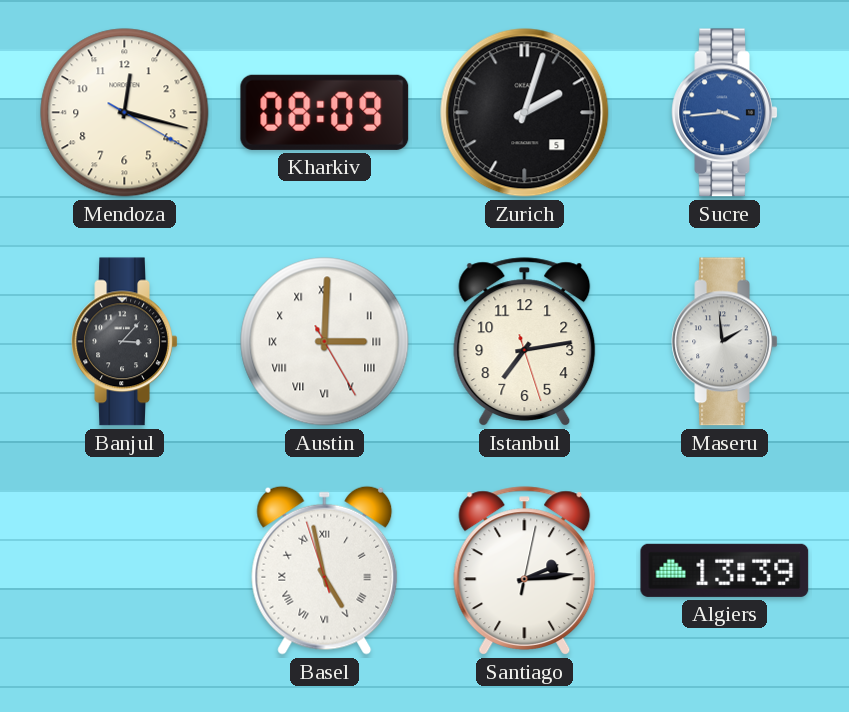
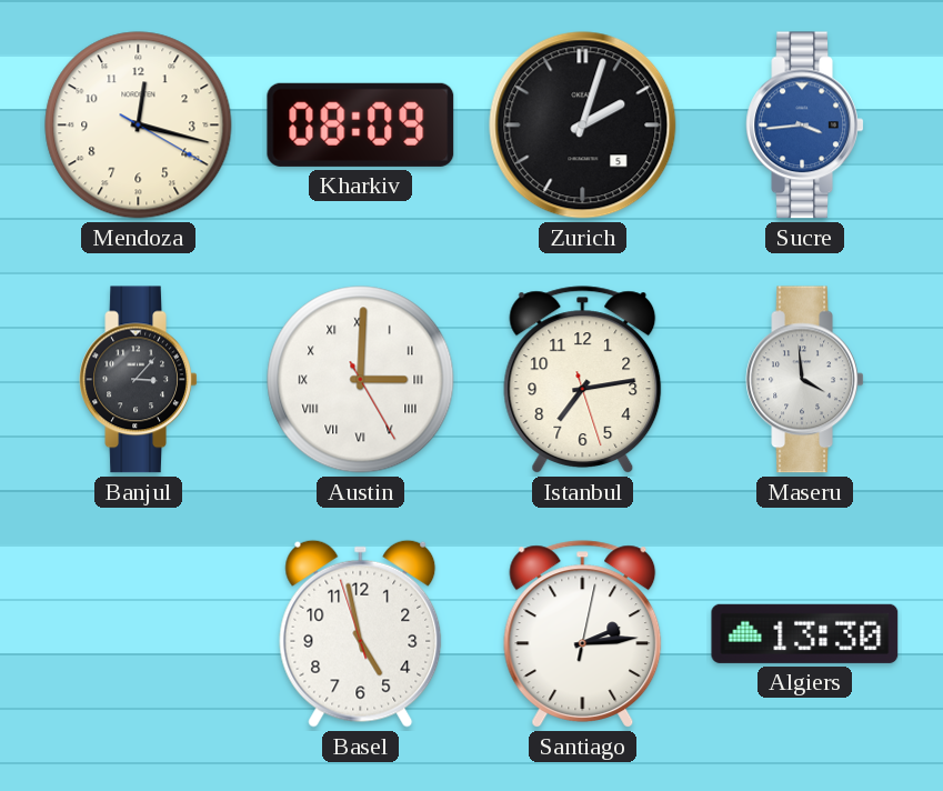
Maseru: 1:59 -> 3:59 (805, 380)
Basel numerals: Roman -> Arabic (361, 633)
Algiers: 13:39 -> 13:30 (805, 633)
